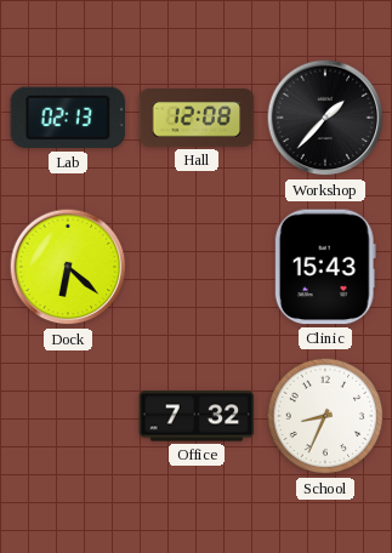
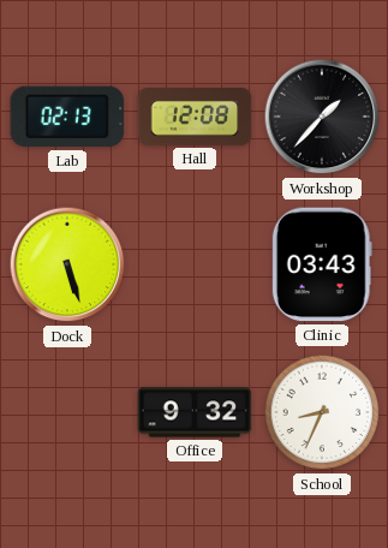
Dock: 6:22 -> 5:27 (67, 264)
Clinic: 15:43 -> 03:43 (322, 264)
Office: 7:32 -> 9:32 (195, 412)
